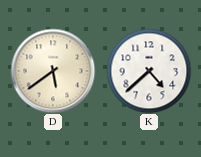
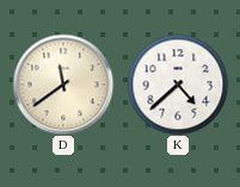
D: 5:39 -> 11:39 (63, 85)
